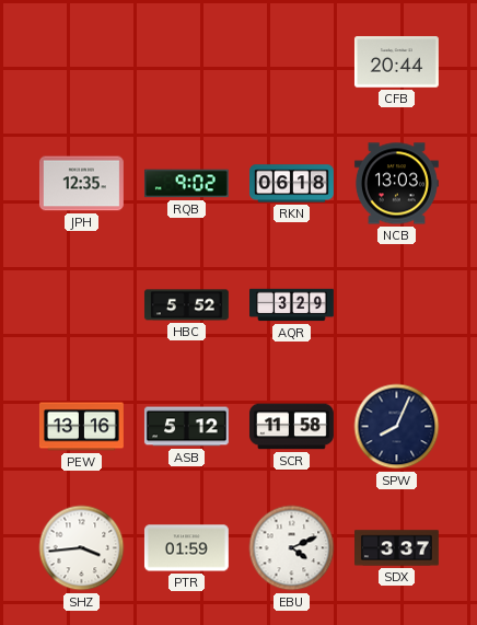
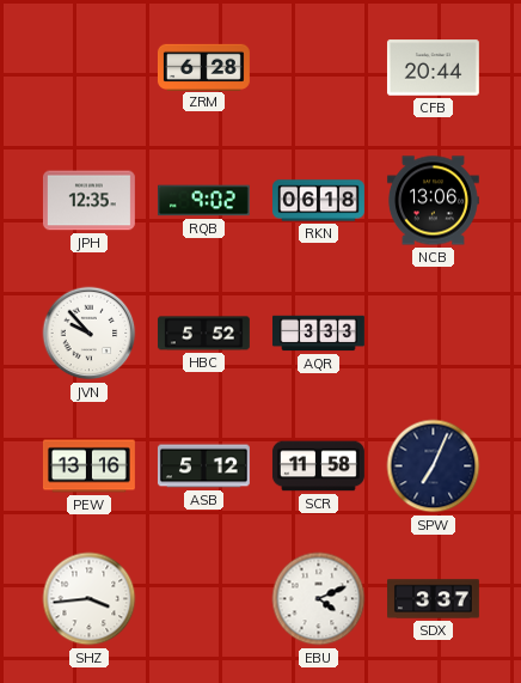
ZRM: none -> 6:28 (203, 67)
NCB: 13:03 -> 13:06 (433, 201)
JVN: none -> 9:53 (90, 334)
AQR: 3:29 -> 3:33 (319, 334)
SPW: 8:04 -> 7:04 (434, 466)
PTR: 01:59 -> none (186, 548)
